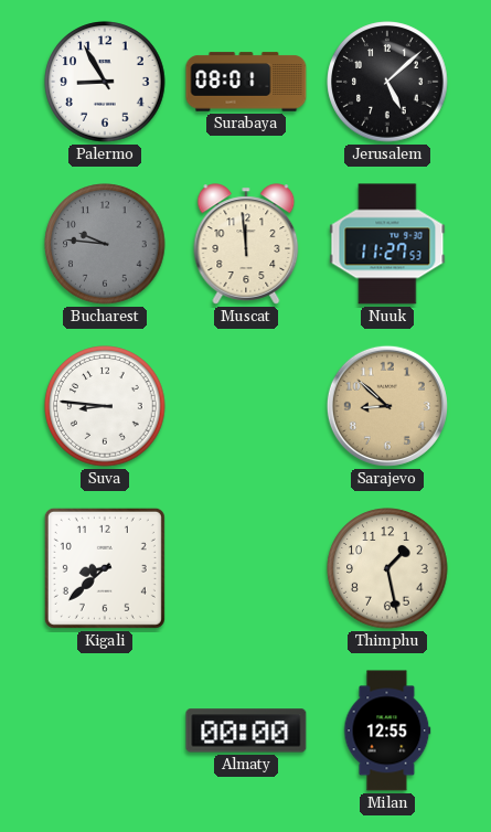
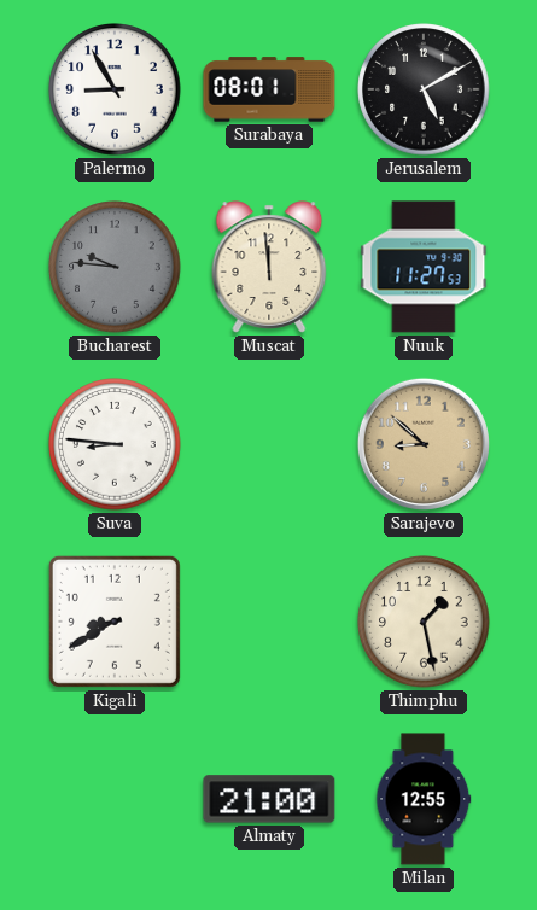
Jerusalem: 5:08 -> 5:10 (424, 89)
Kigali: 8:38 -> 8:40 (115, 622)
Almaty: 00:00 -> 21:00 (269, 799)
